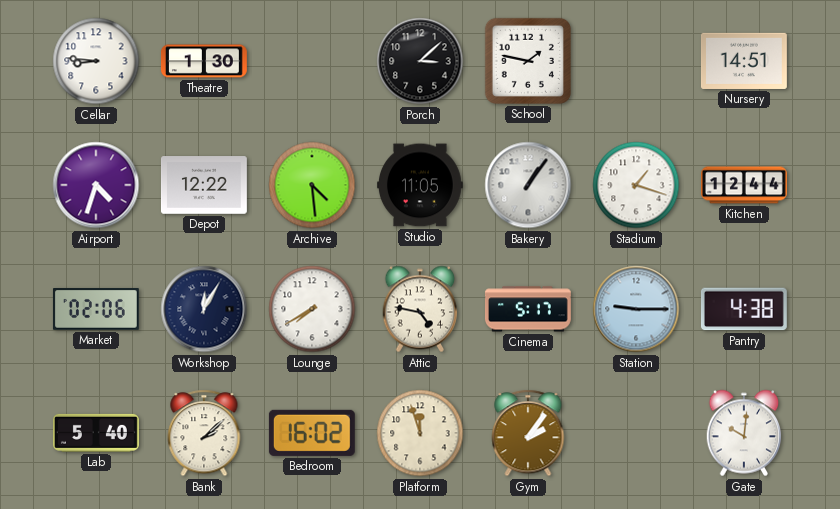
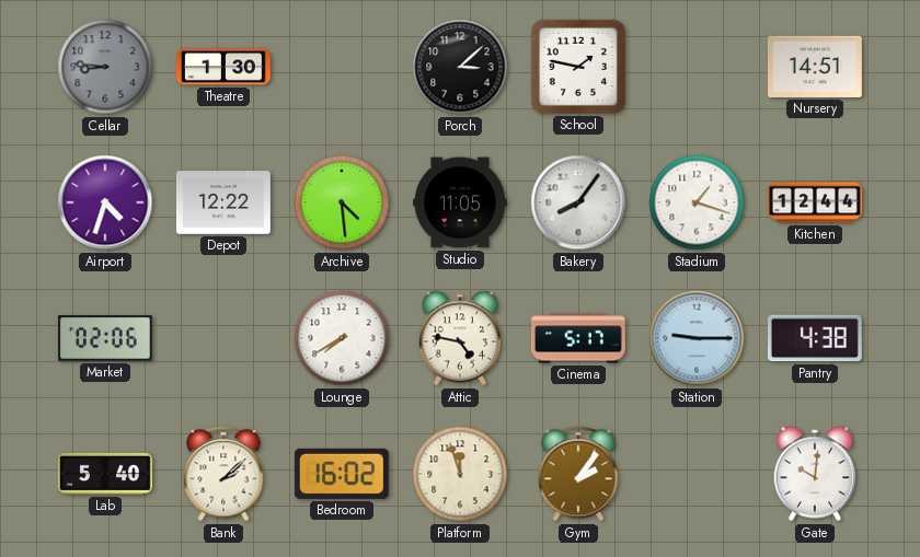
Cellar dial: white -> grey (105, 67)
Bakery: 1:06 -> 8:06 (578, 202)
Workshop: 12:05 -> none (204, 309)
